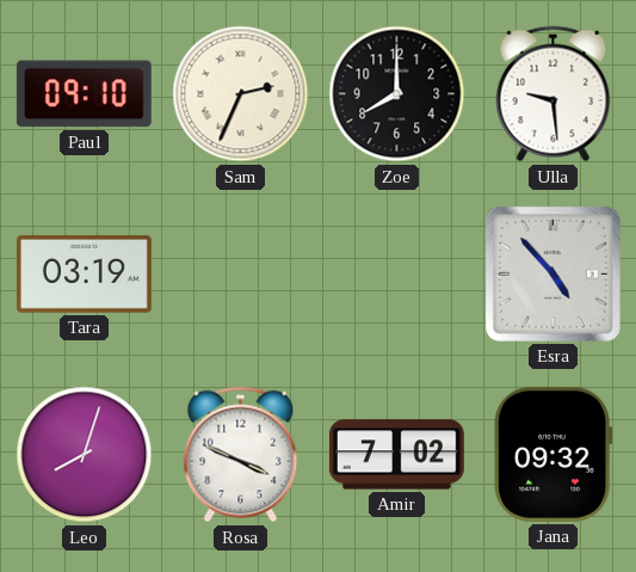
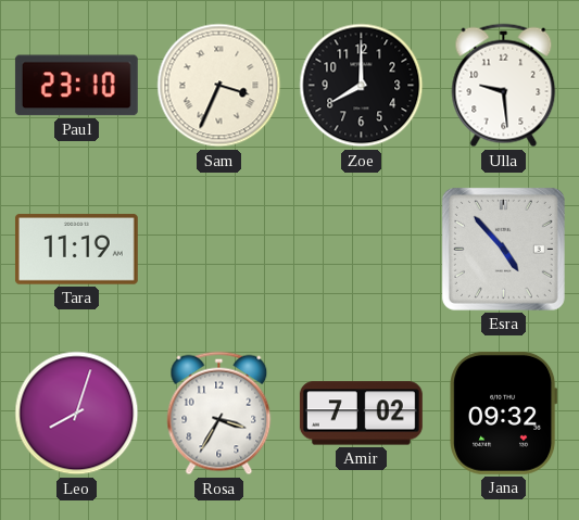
Paul: 09:10 -> 23:10 (76, 86)
Sam: 2:34 -> 3:34 (219, 86)
Tara: 03:19 -> 11:19 (76, 250)
Rosa: 3:49 -> 3:35 (219, 414)
